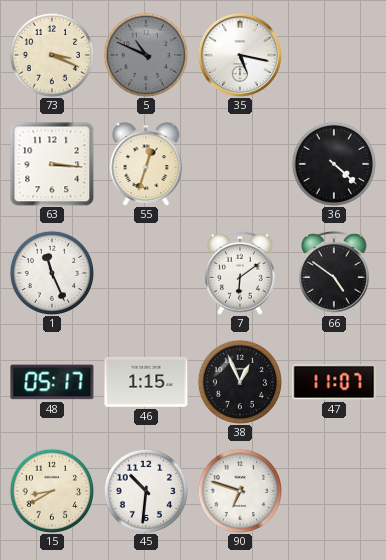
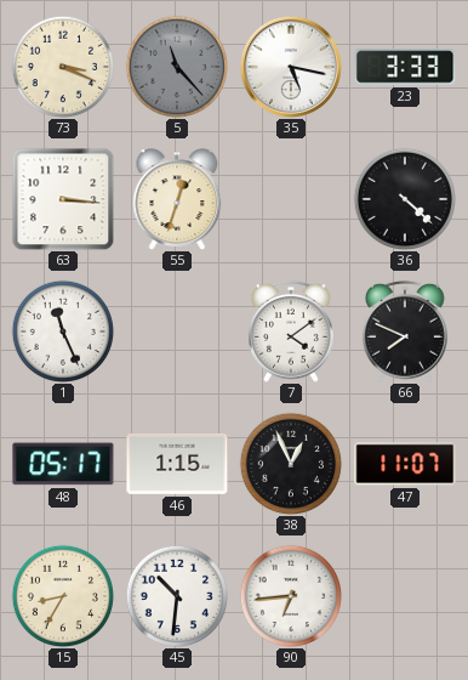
5: 10:49 -> 11:23 (176, 66)
23: none -> 3:33 (405, 67)
7: 6:09 -> 4:09 (292, 331)
66: 4:51 -> 7:49 (406, 331)
15: 8:40 -> 8:35 (62, 595)
90: 6:48 -> 6:44 (290, 595)
